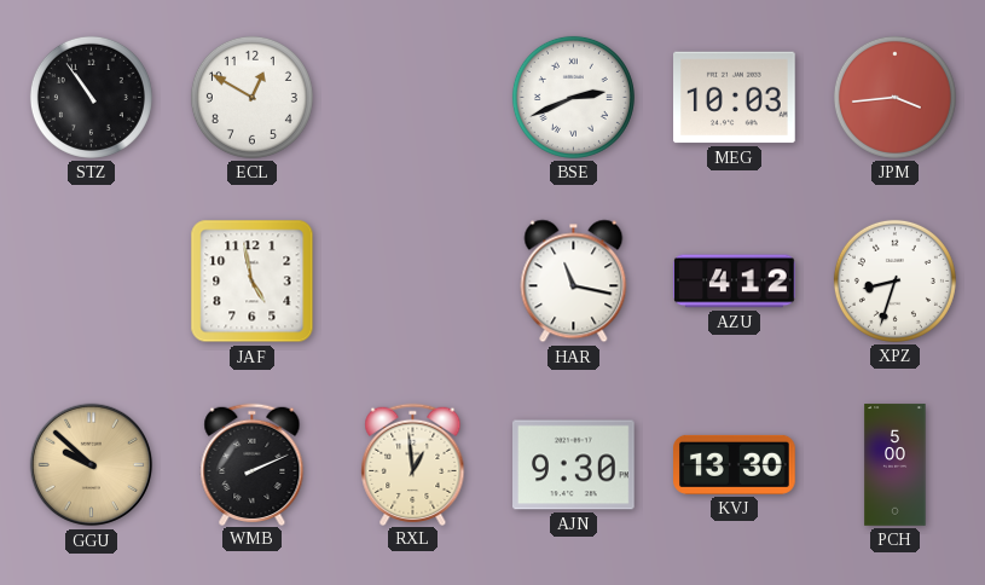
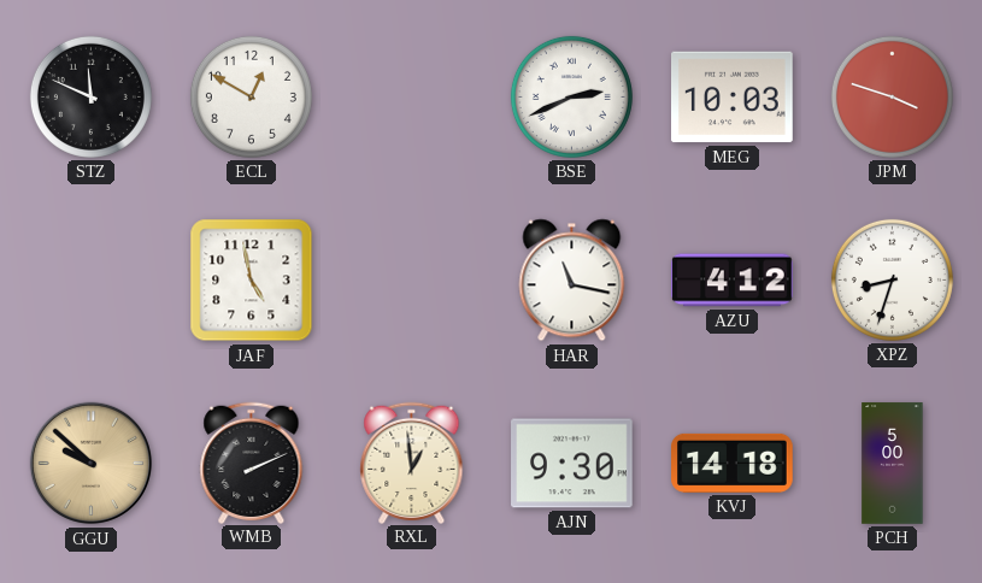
STZ: 10:54 -> 11:49 (90, 96)
JPM: 3:44 -> 3:48 (892, 96)
KVJ: 13:30 -> 14:18 (733, 463)
